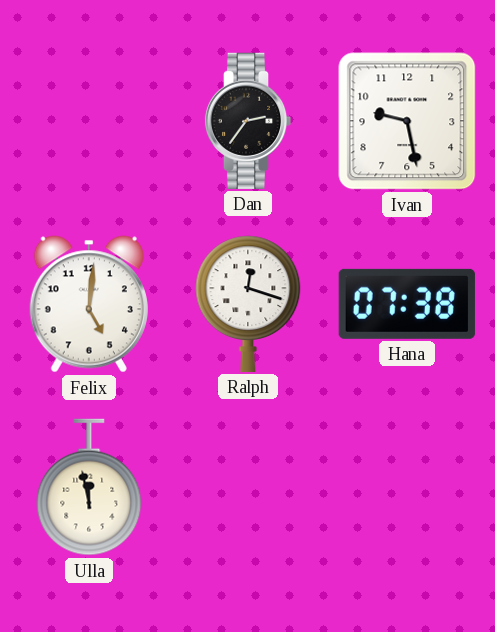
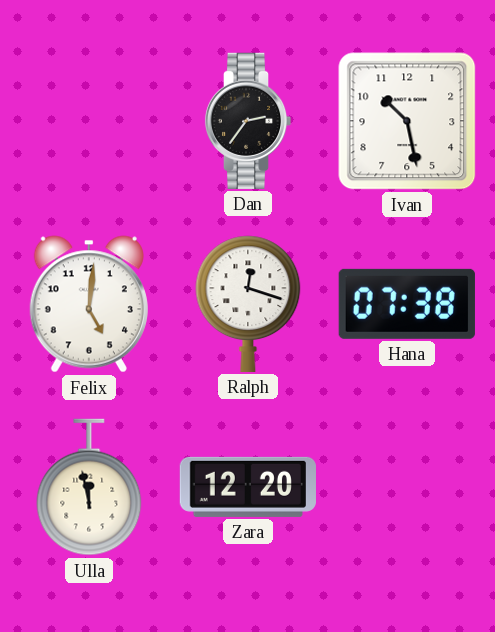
Ivan: 9:28 -> 10:28 (407, 121)
Zara: none -> 12:20 (248, 487)
